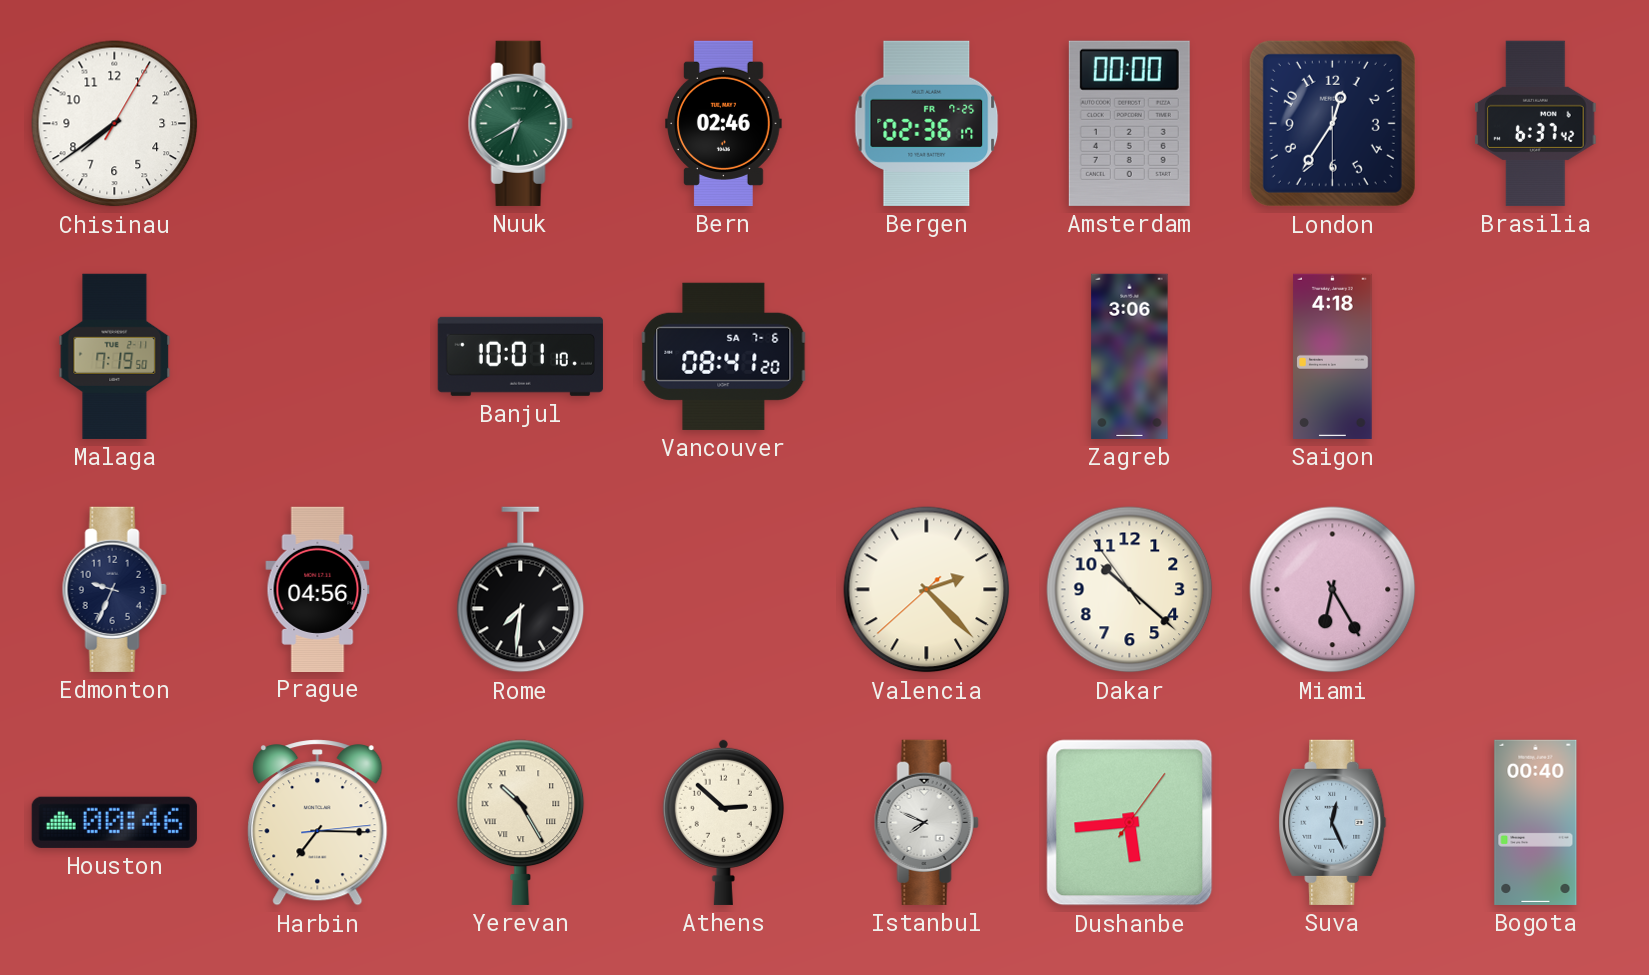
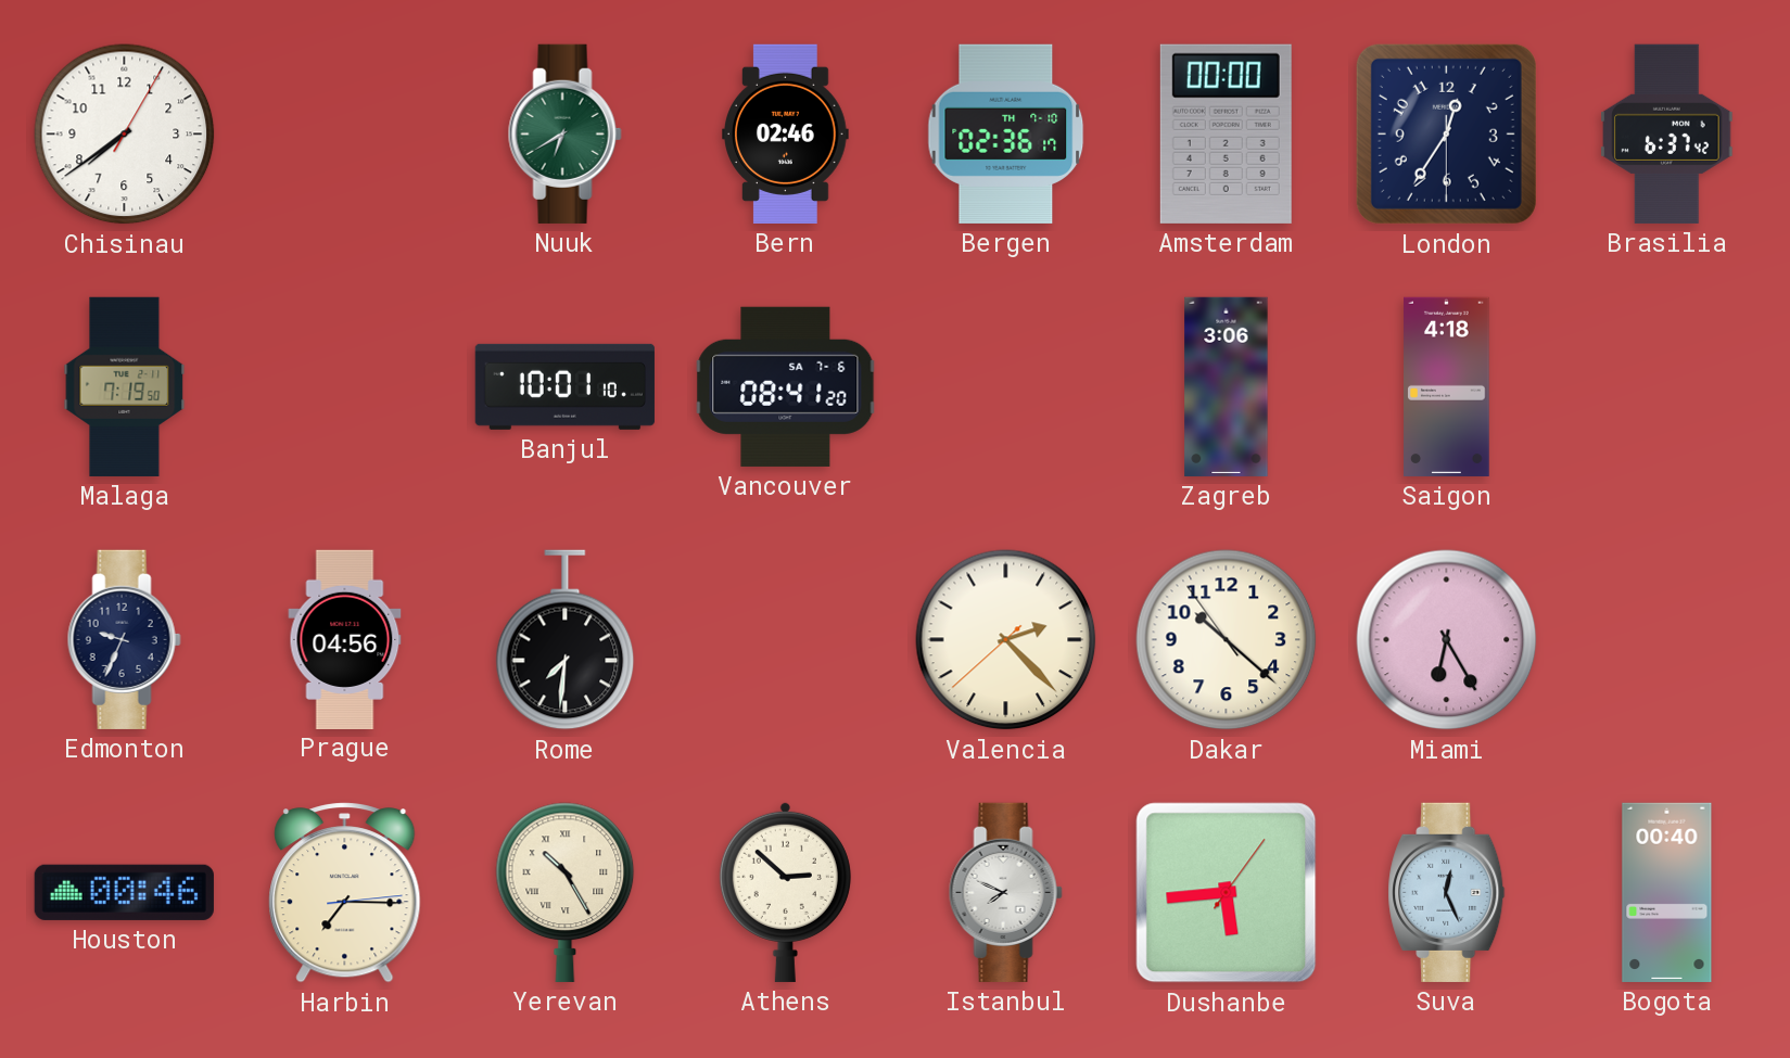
Bergen date: FR 7-25 -> TH 7-10 (1006, 133)
